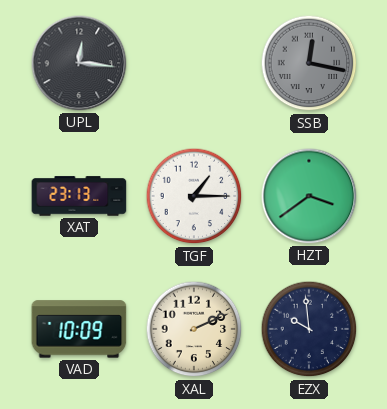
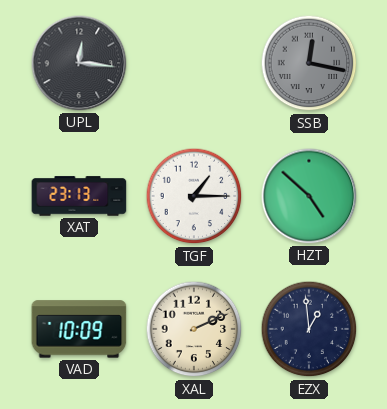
HZT: 3:39 -> 4:52 (309, 196)
EZX: 9:59 -> 12:59 (309, 329)
